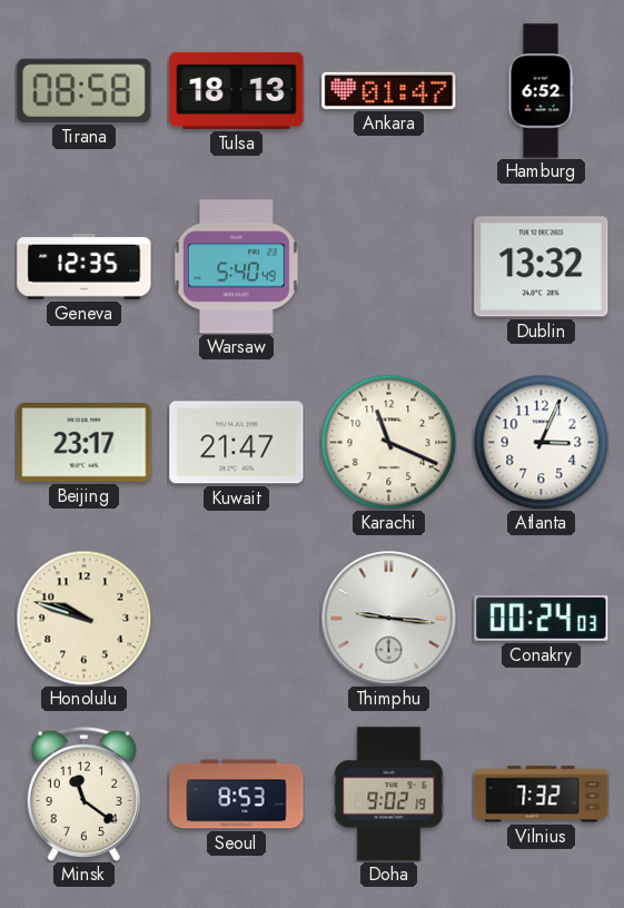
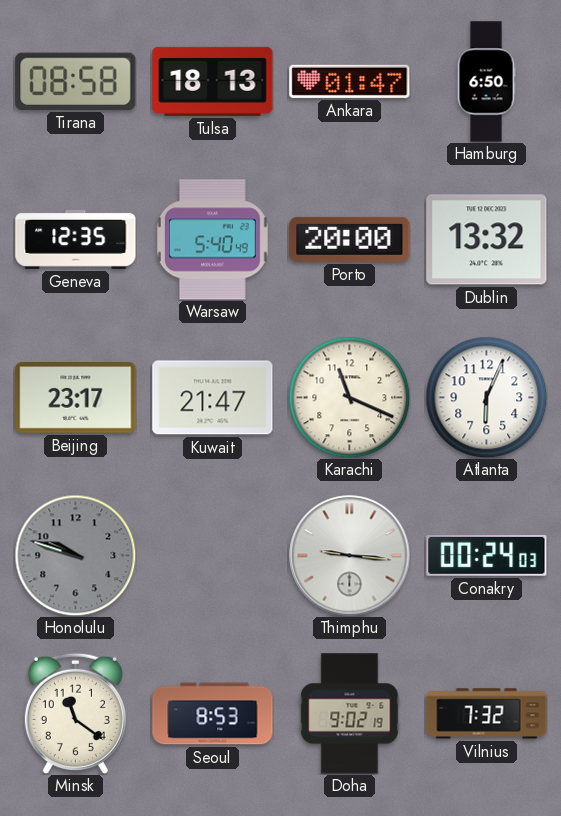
Hamburg: 6:52 -> 6:50 (486, 82)
Porto: none -> 20:00 (350, 239)
Atlanta: 3:04 -> 6:04 (486, 397)
Honolulu dial: cream -> grey (75, 555)
